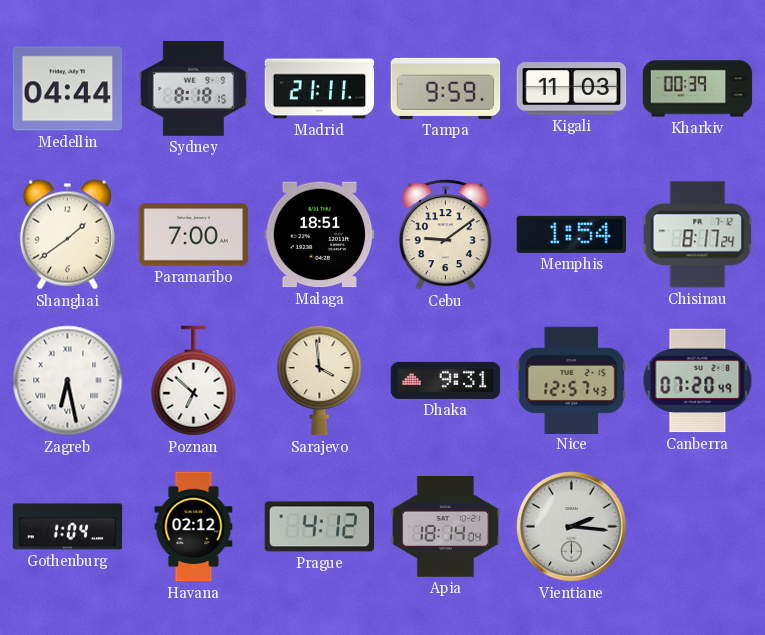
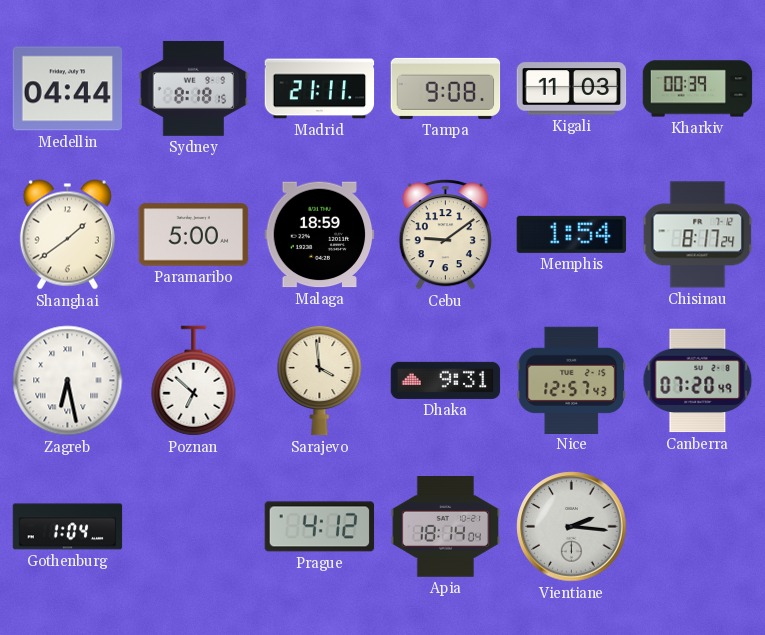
Tampa: 9:59 -> 9:08 (446, 88)
Paramaribo: 7:00 -> 5:00 (194, 235)
Malaga: 18:51 -> 18:59 (320, 235)
Havana: 02:12 -> none (194, 527)
